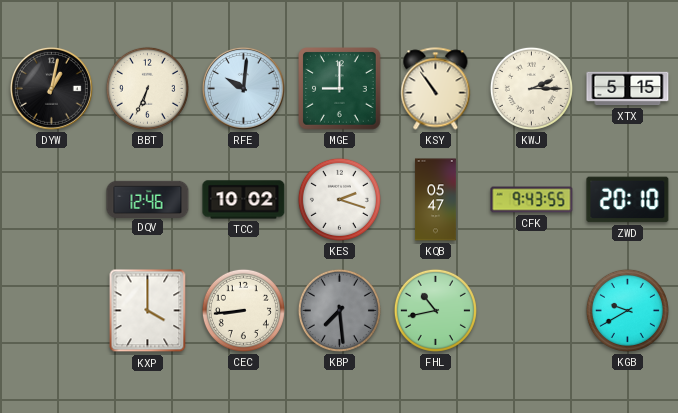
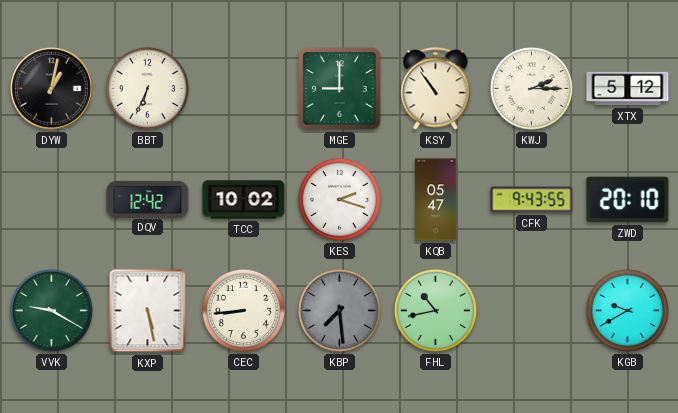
RFE: 10:01 -> none (243, 88)
XTX: 5:15 -> 5:12 (628, 89)
DQV: 12:46 -> 12:42 (148, 199)
VVK: none -> 9:20 (51, 310)
KXP: 4:00 -> 5:28 (148, 311)
